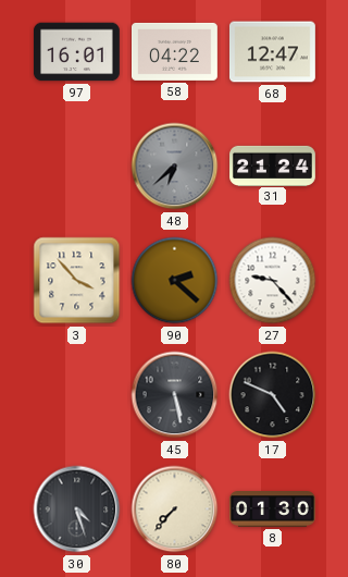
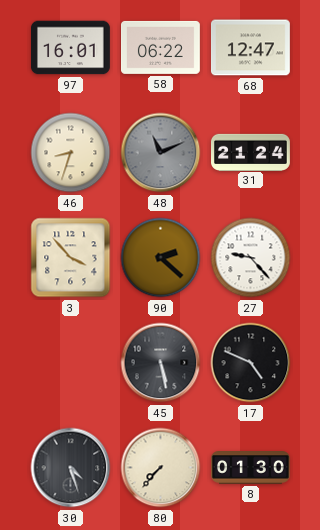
58: 04:22 -> 06:22 (160, 47)
46: none -> 8:33 (71, 153)
48: 6:38 -> 11:11 (161, 153)
